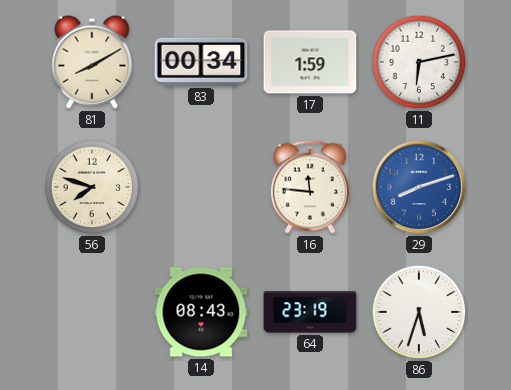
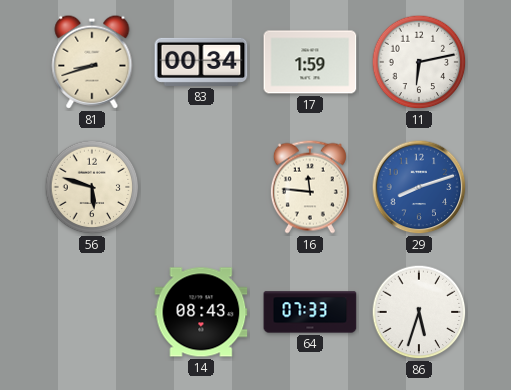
81: 8:10 -> 8:42 (92, 62)
56: 7:48 -> 5:48 (92, 187)
64: 23:19 -> 07:33 (310, 312)
